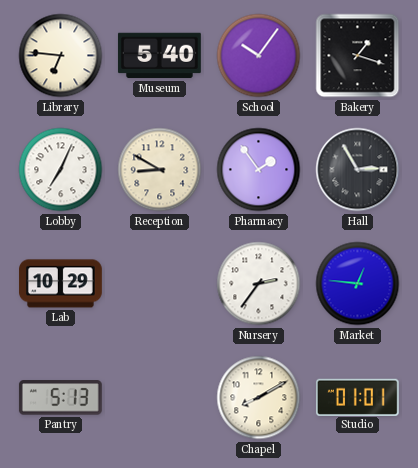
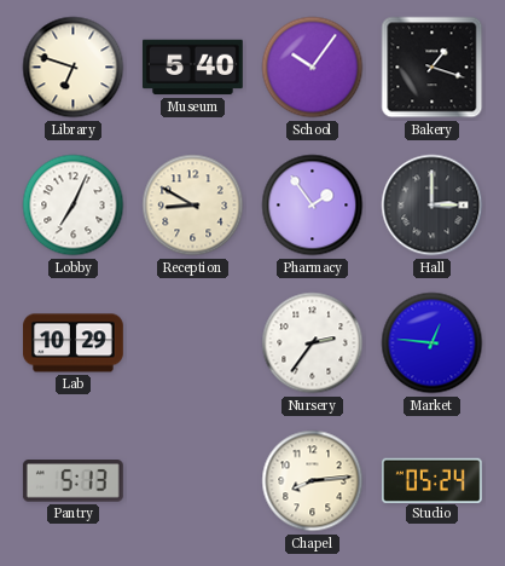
Library: 6:46 -> 6:48 (74, 68)
Hall: 2:55 -> 3:00 (433, 206)
Chapel: 8:10 -> 8:14 (313, 481)
Studio: 01:01 -> 05:24 (431, 480)
